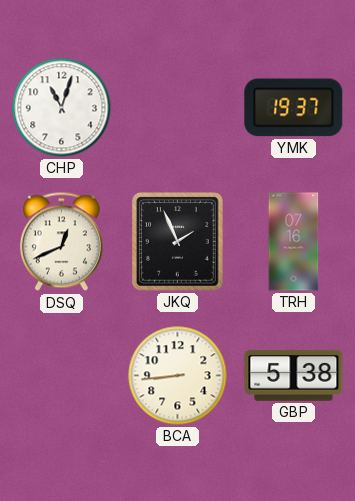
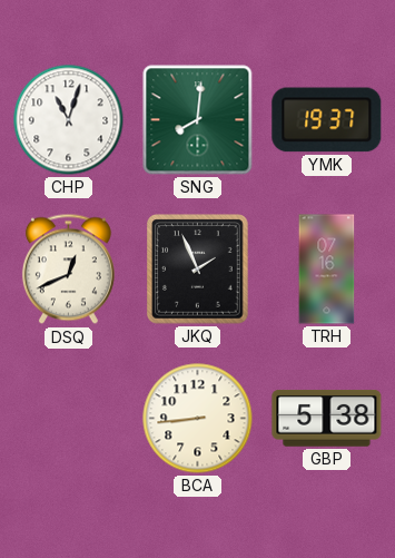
SNG: none -> 8:01 (198, 120)
